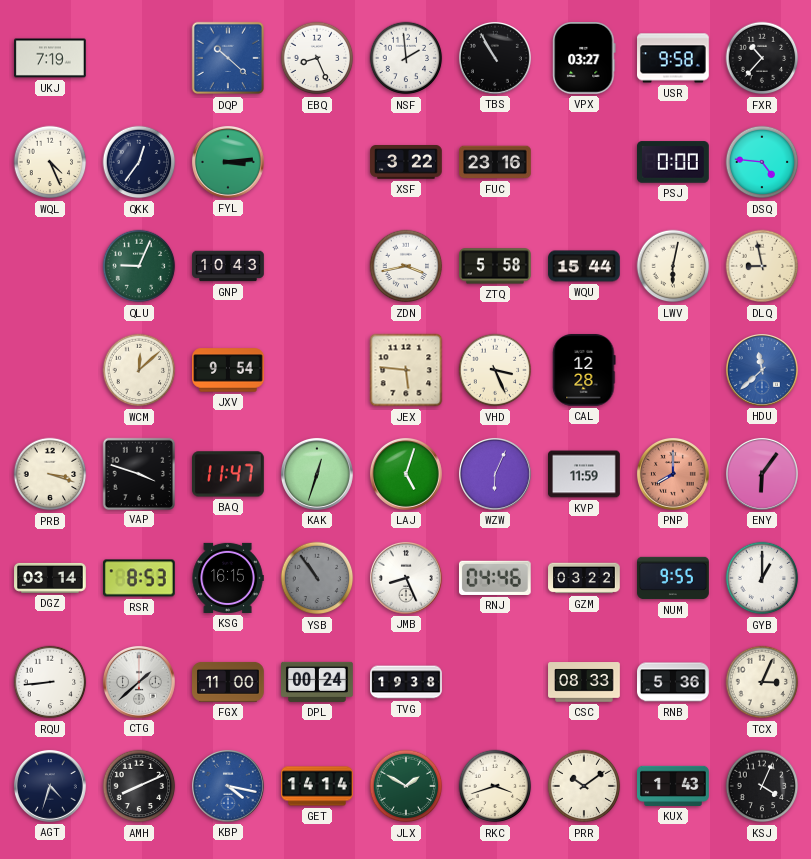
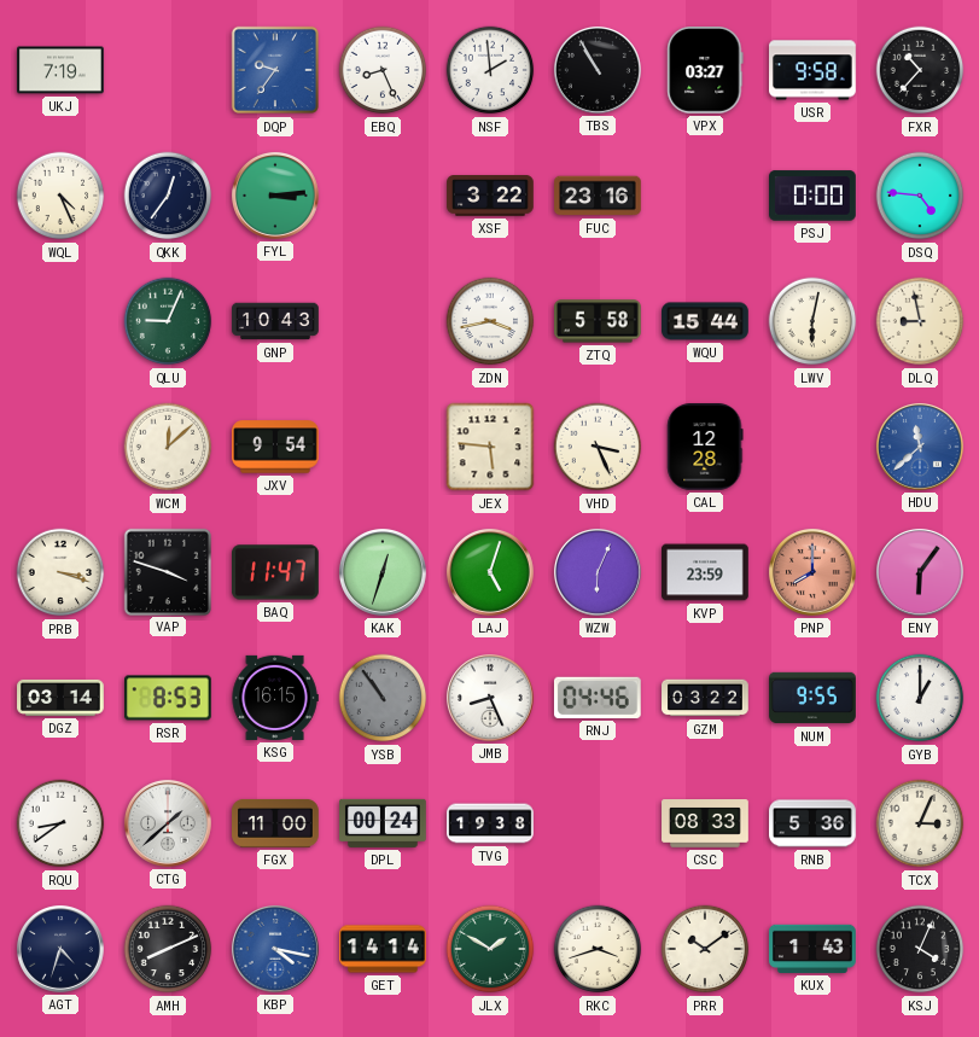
DQP: 10:22 -> 9:36 (275, 70)
KVP: 11:59 -> 23:59 (705, 572)
RQU: 8:44 -> 8:39 (60, 823)
